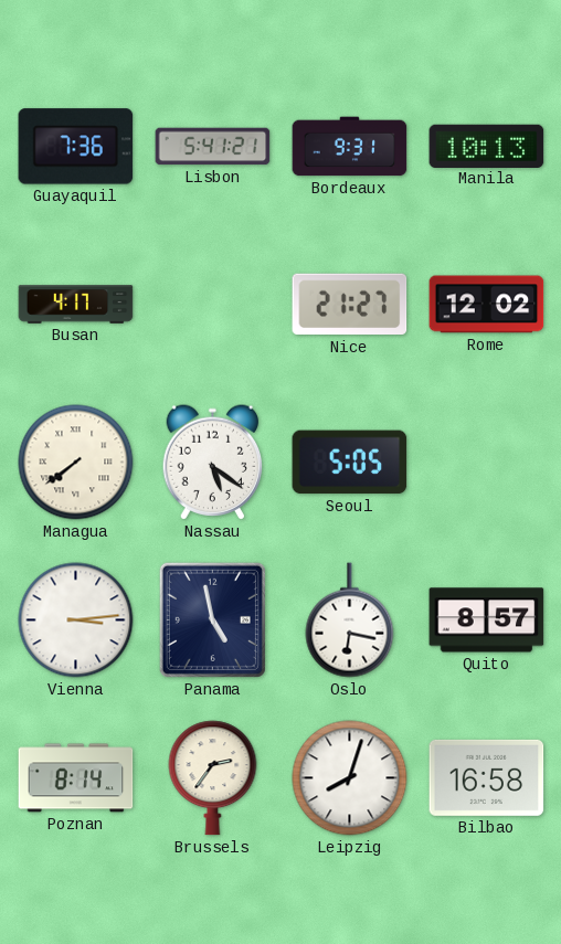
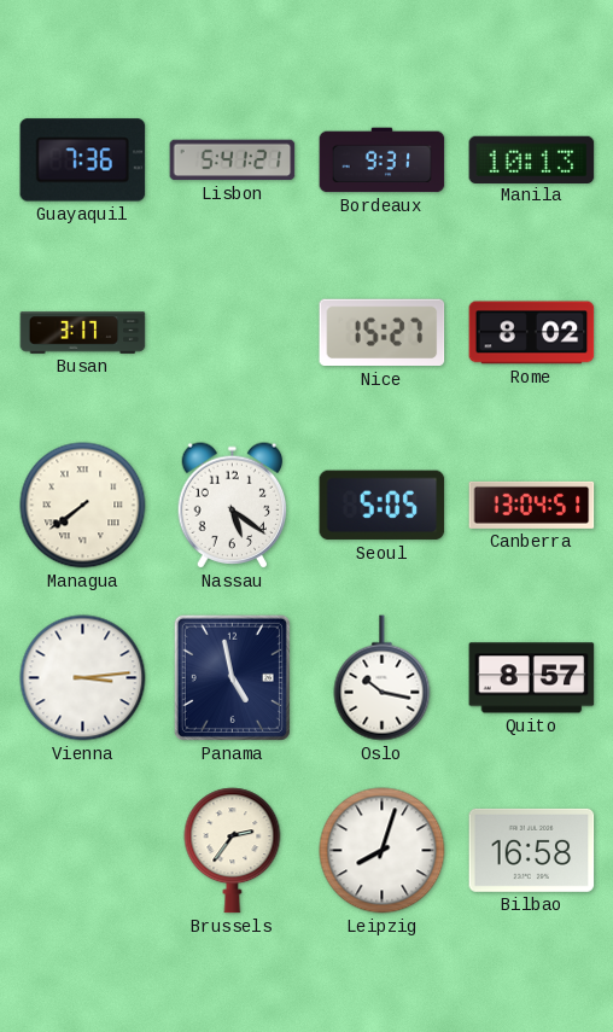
Busan: 4:17 -> 3:17 (83, 333)
Nice: 21:27 -> 15:27 (383, 333)
Rome: 12:02 -> 8:02 (532, 333)
Canberra: none -> 13:04 (532, 505)
Oslo: 6:17 -> 10:17 (383, 678)
Poznan: 8:14 -> none (76, 778)
